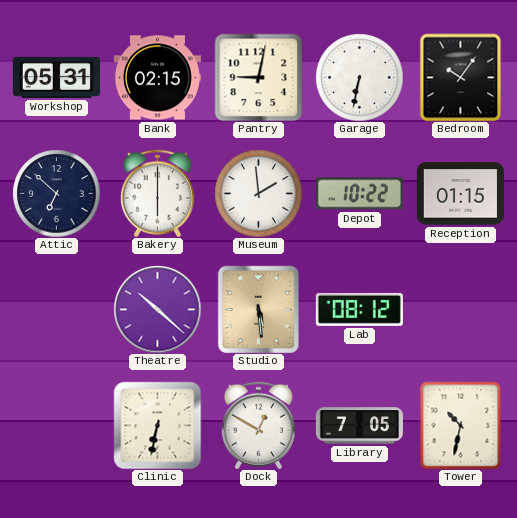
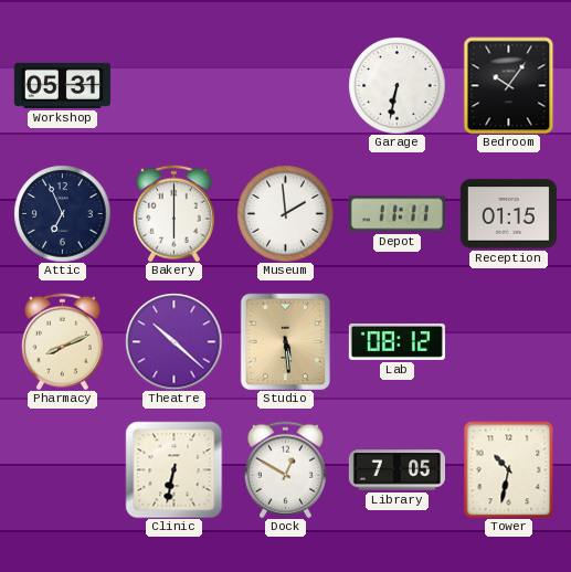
Bank: 02:15 -> none (157, 78)
Pantry: 9:02 -> none (258, 77)
Attic: 6:52 -> 6:56 (62, 213)
Depot: 10:22 -> 11:11 (396, 214)
Pharmacy: none -> 8:11 (62, 341)
